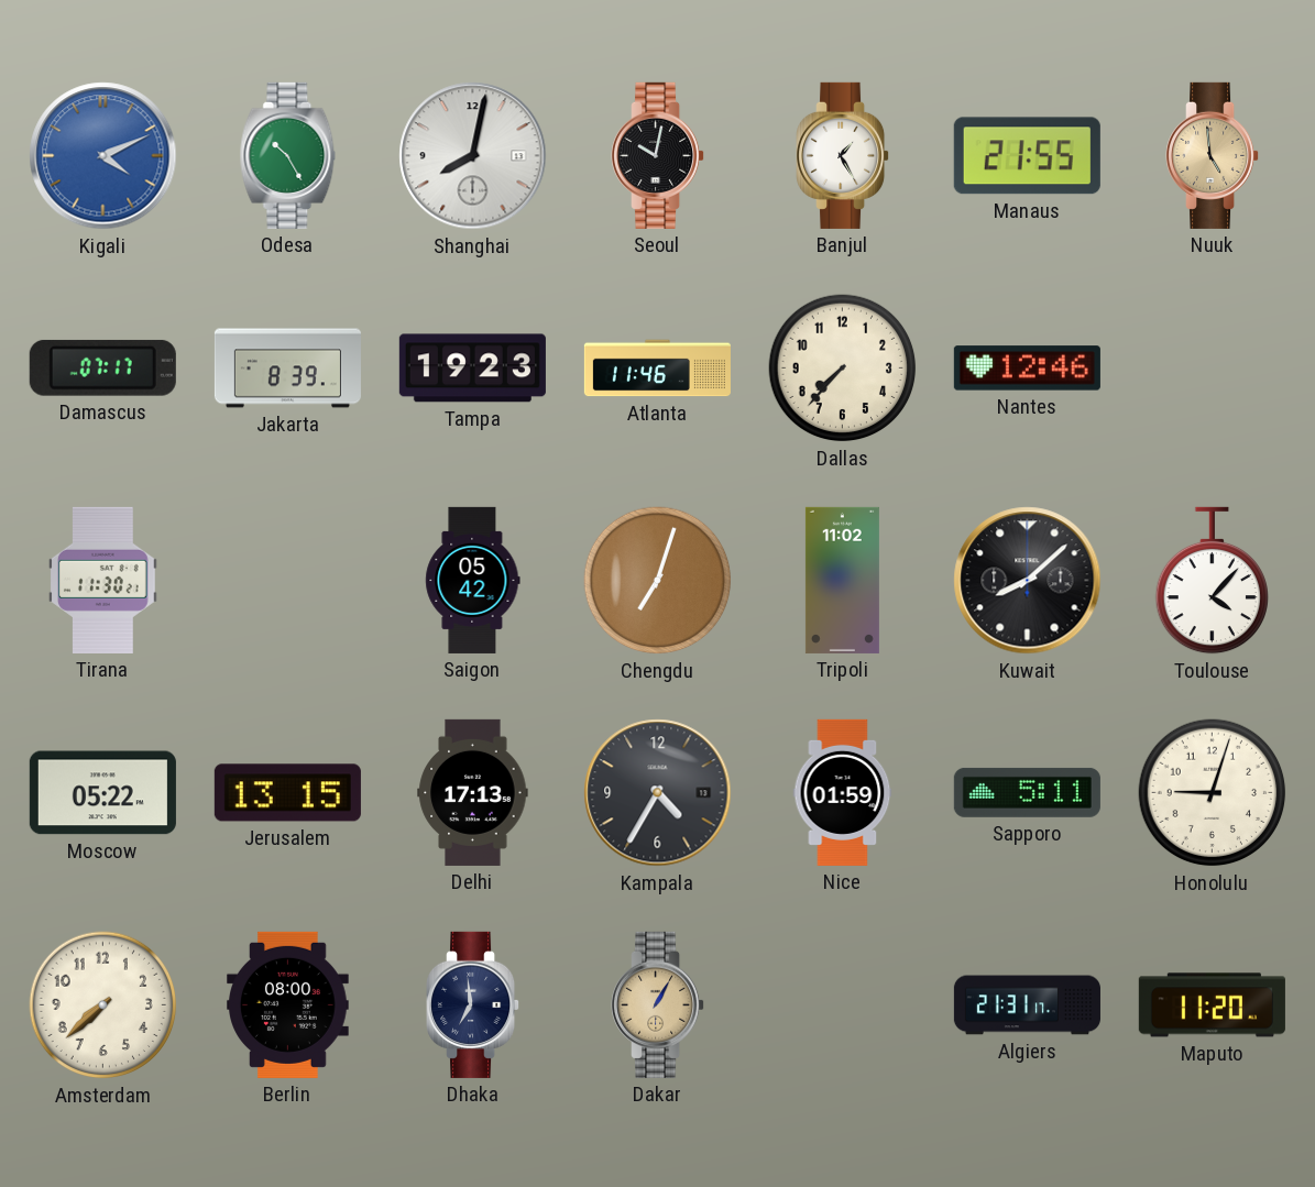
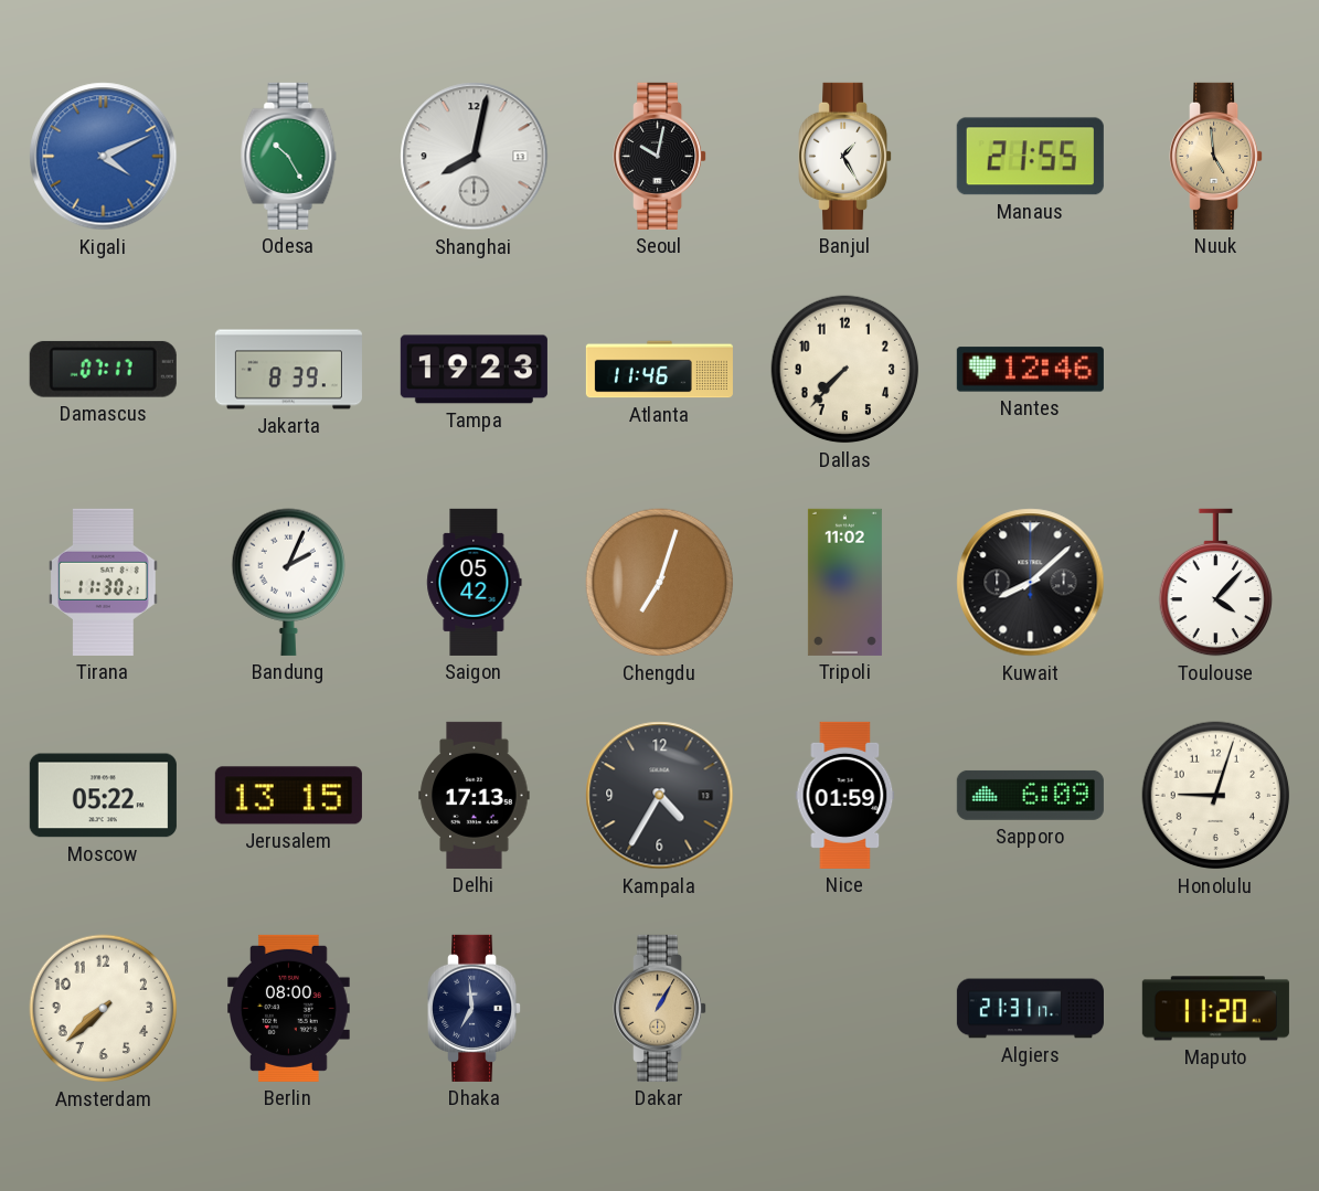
Bandung: none -> 2:04 (288, 582)
Sapporo: 5:11 -> 6:09 (1030, 795)
